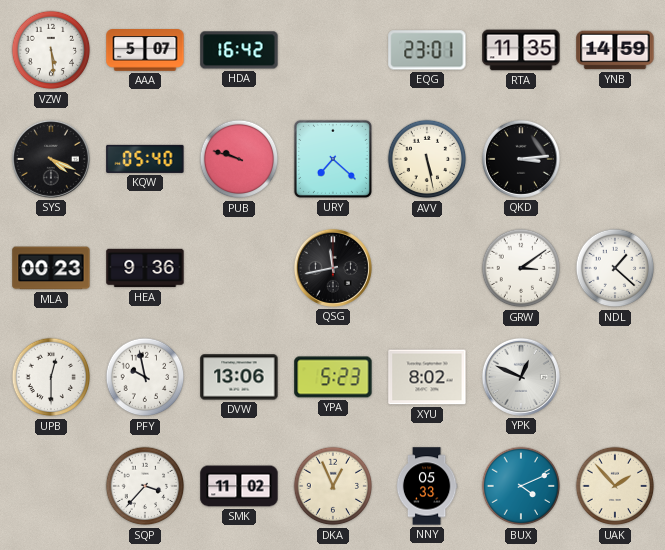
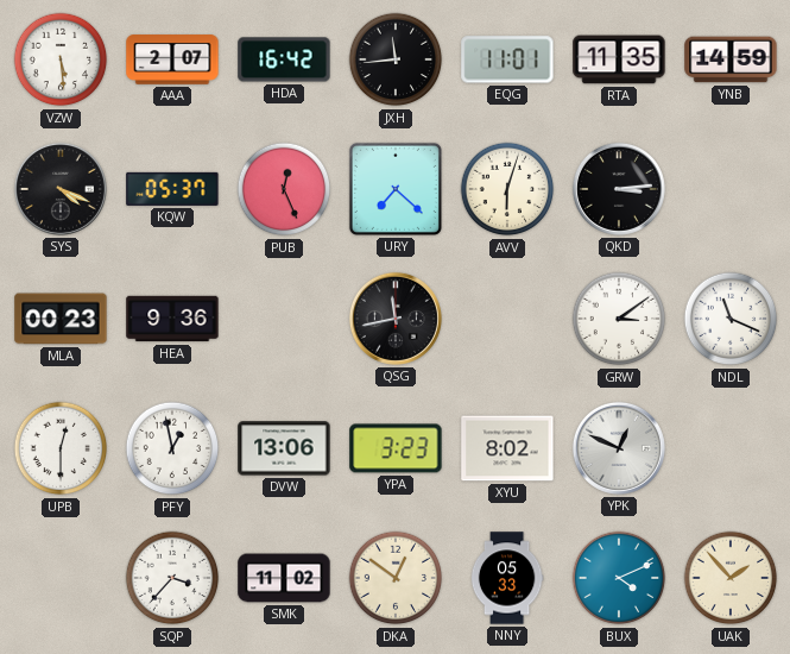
AAA: 5:07 -> 2:07 (172, 59)
JXH: none -> 11:44 (396, 59)
EQG: 23:01 -> 11:01 (507, 59)
KQW: 05:40 -> 05:37 (172, 189)
PUB: 9:48 -> 12:26 (284, 189)
AVV: 5:28 -> 6:03 (507, 189)
NDL: 1:22 -> 11:19 (731, 319)
PFY: 9:58 -> 12:58 (172, 448)
YPA: 5:23 -> 3:23 (396, 448)
DKA: 12:56 -> 12:51 (396, 578)
